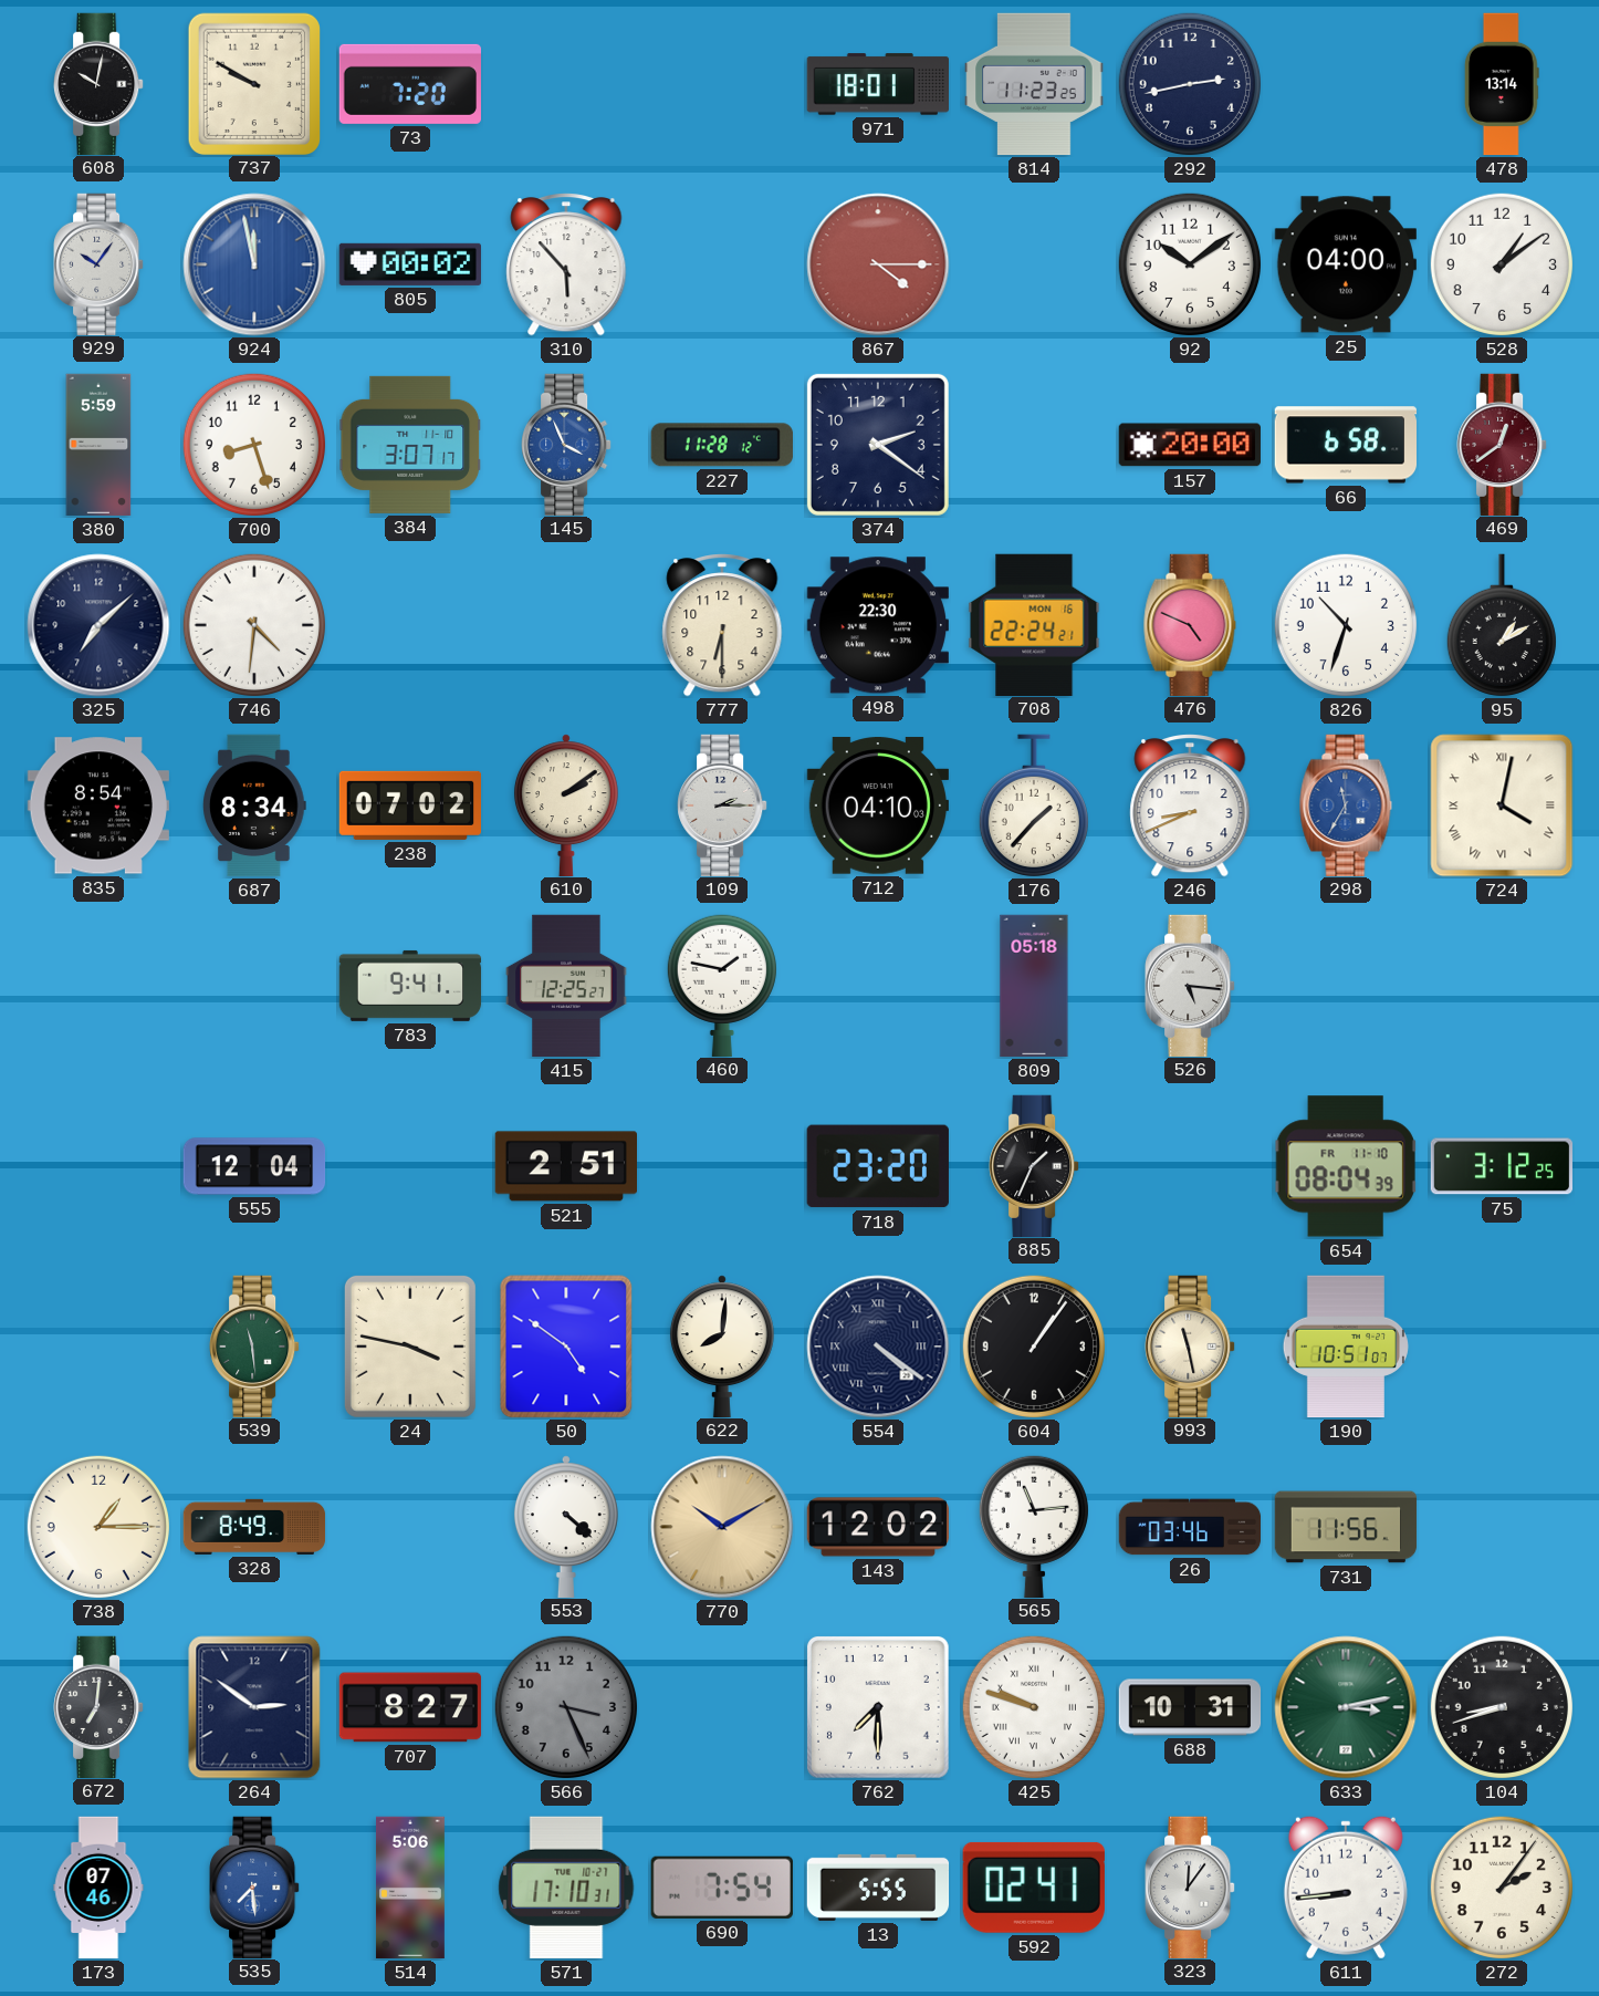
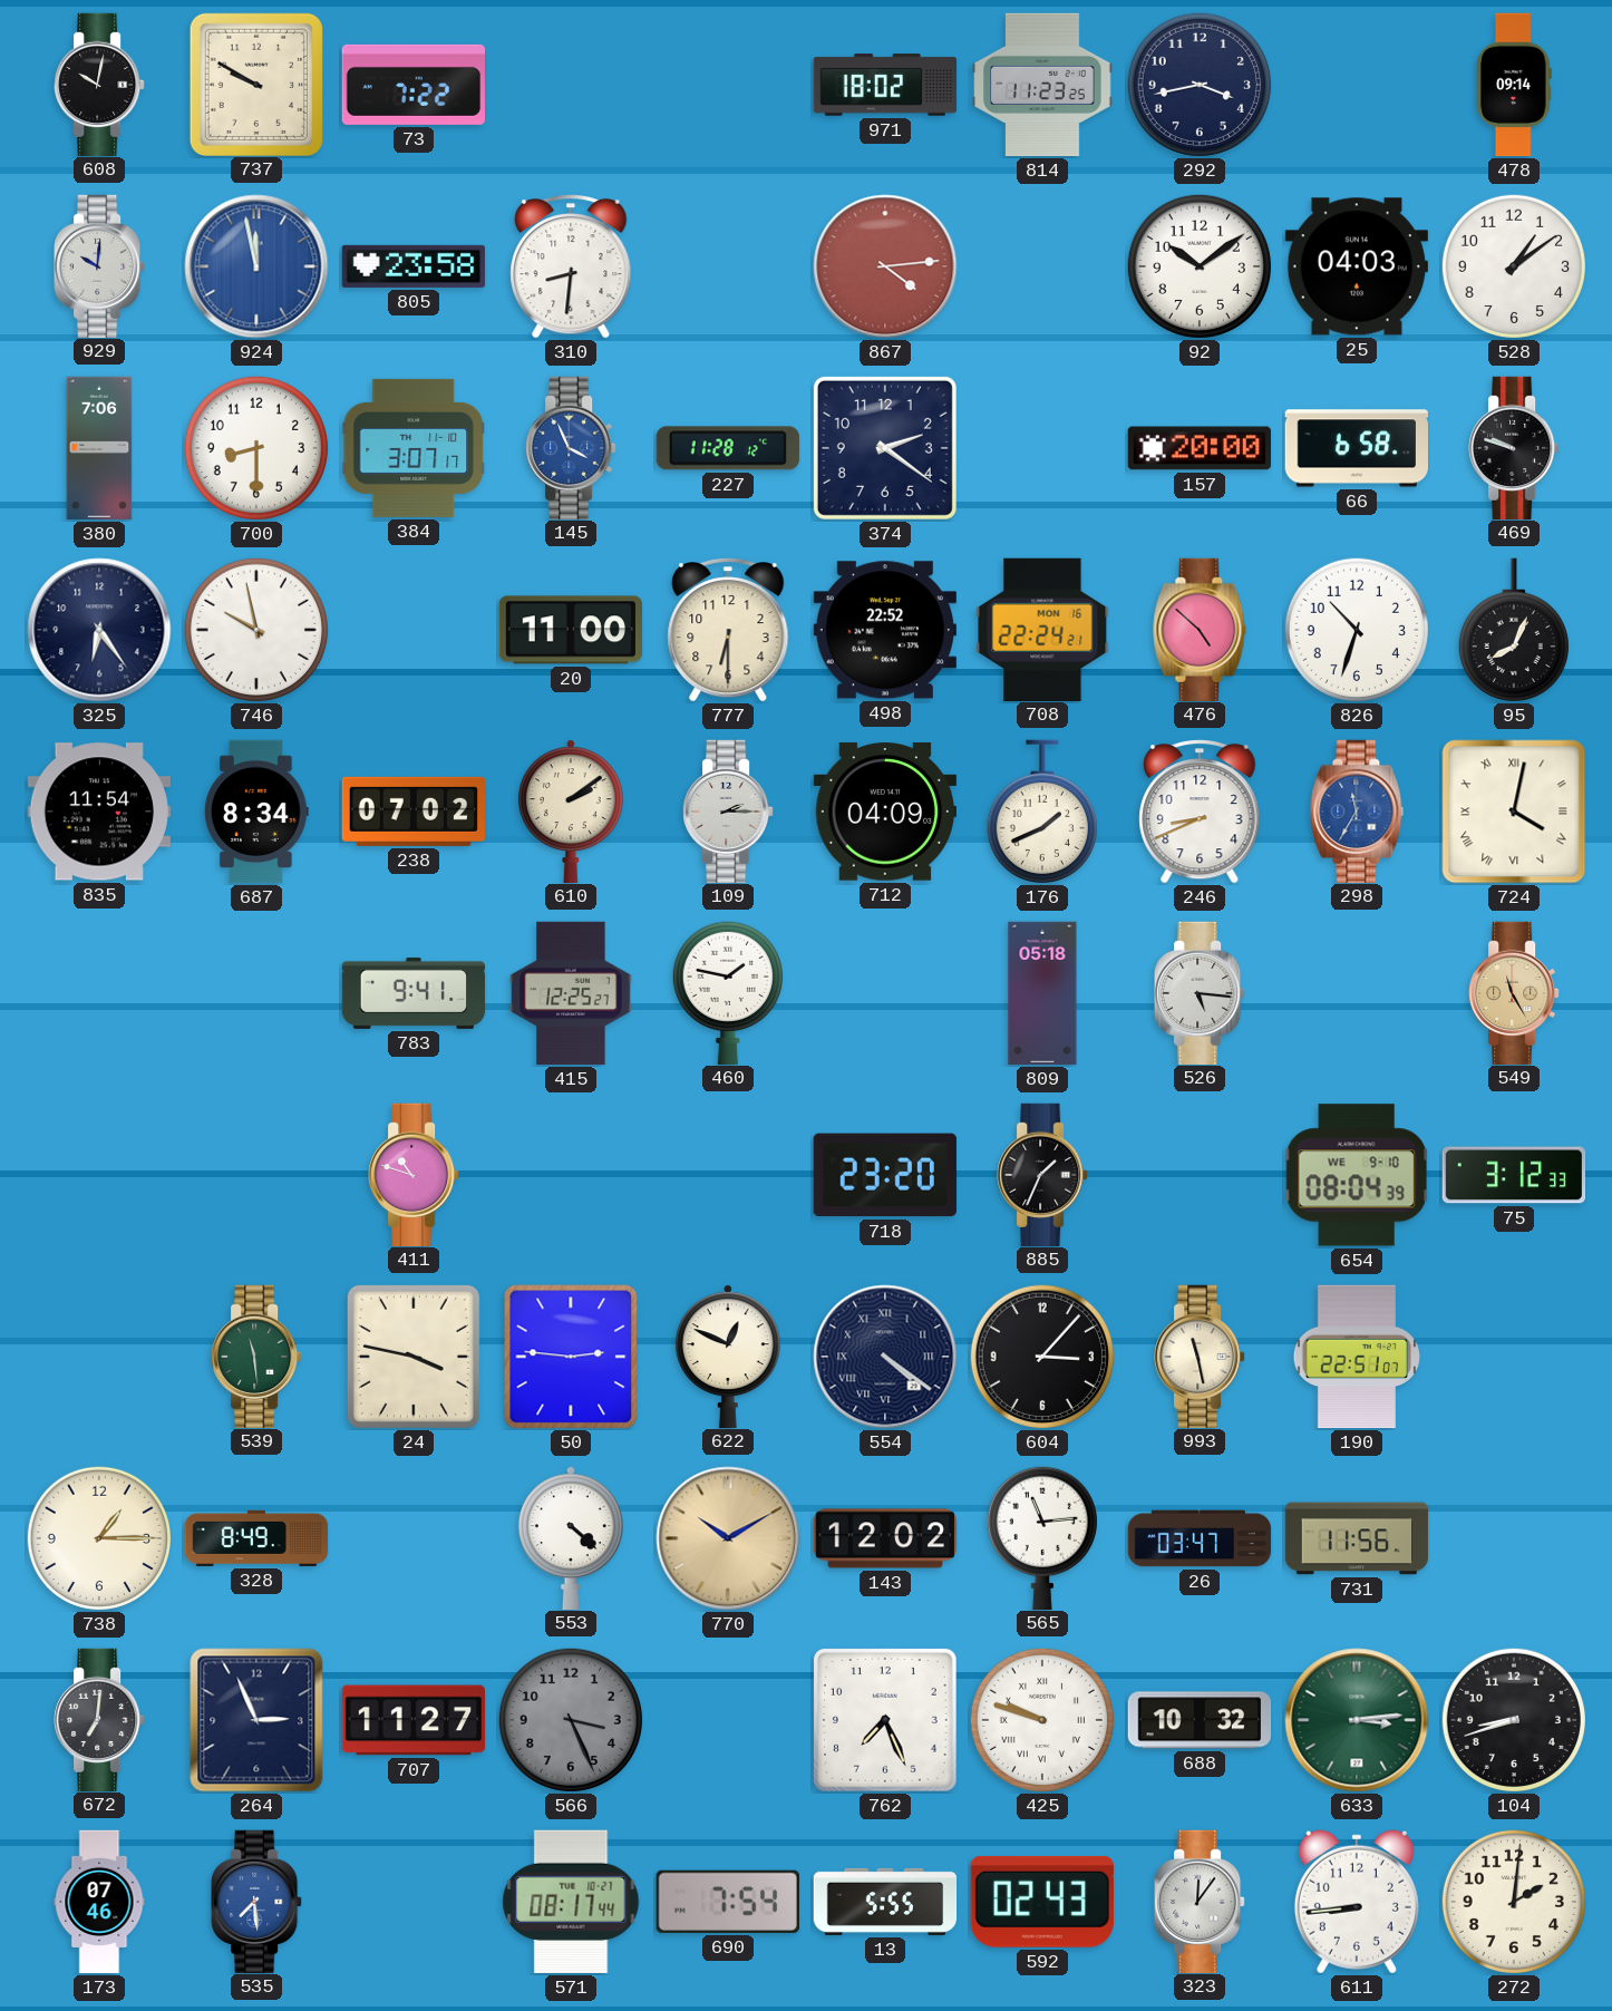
73: 7:20 -> 7:22 (412, 85)
971: 18:01 -> 18:02 (884, 85)
292: 2:43 -> 3:43 (1198, 84)
478: 13:14 -> 09:14 (1514, 85)
929: 10:06 -> 10:01 (99, 265)
805: 00:02 -> 23:58 (412, 266)
310: 5:53 -> 8:31 (571, 268)
867: 4:15 -> 4:14 (885, 266)
25: 04:00 -> 04:03 (1357, 266)
380: 5:59 -> 7:06 (99, 448)
700: 8:27 -> 8:30 (255, 447)
469: 12:39 -> 9:48 (1514, 447)
469 dial: burgundy -> black (1514, 447)
325: 7:08 -> 6:24 (99, 630)
746: 4:31 -> 9:58 (255, 629)
20: none -> 11:00 (571, 630)
498: 22:30 -> 22:52 (885, 630)
476: 4:49 -> 4:52 (1200, 629)
95: 1:10 -> 8:04 (1514, 630)
835: 8:54 -> 11:54 (99, 812)
712: 04:10 -> 04:09 (884, 812)
176: 1:37 -> 1:41 (1042, 812)
549: none -> 11:25 (1514, 992)
555: 12:04 -> none (254, 1166)
411: none -> 10:48 (414, 1174)
521: 2:51 -> none (565, 1166)
654 date: FR 11-10 -> WE 9-10 (1357, 1175)
75: 3:12:25 -> 3:12:33 (1514, 1175)
50: 4:51 -> 2:46 (571, 1357)
622: 8:01 -> 12:49 (728, 1356)
604: 1:06 -> 3:07 (1041, 1356)
190: 10:51 -> 22:51 (1357, 1357)
26: 03:46 -> 03:47 (1200, 1538)
264: 2:51 -> 2:56 (256, 1720)
707: 8:27 -> 11:27 (414, 1720)
762: 7:30 -> 7:26 (885, 1720)
688: 10:31 -> 10:32 (1200, 1720)
633: 3:13 -> 3:14 (1357, 1720)
514: 5:06 -> none (410, 1888)
571: 17:10 -> 08:17 (571, 1902)
592: 02:41 -> 02:43 (1042, 1902)
272: 2:06 -> 2:01 (1513, 1901)
